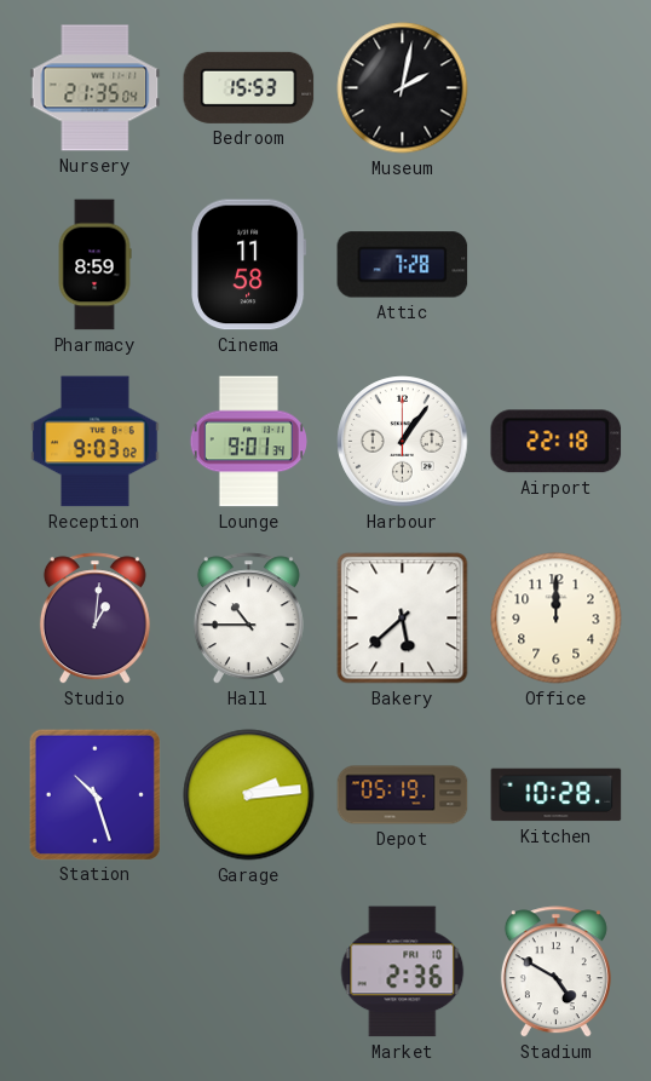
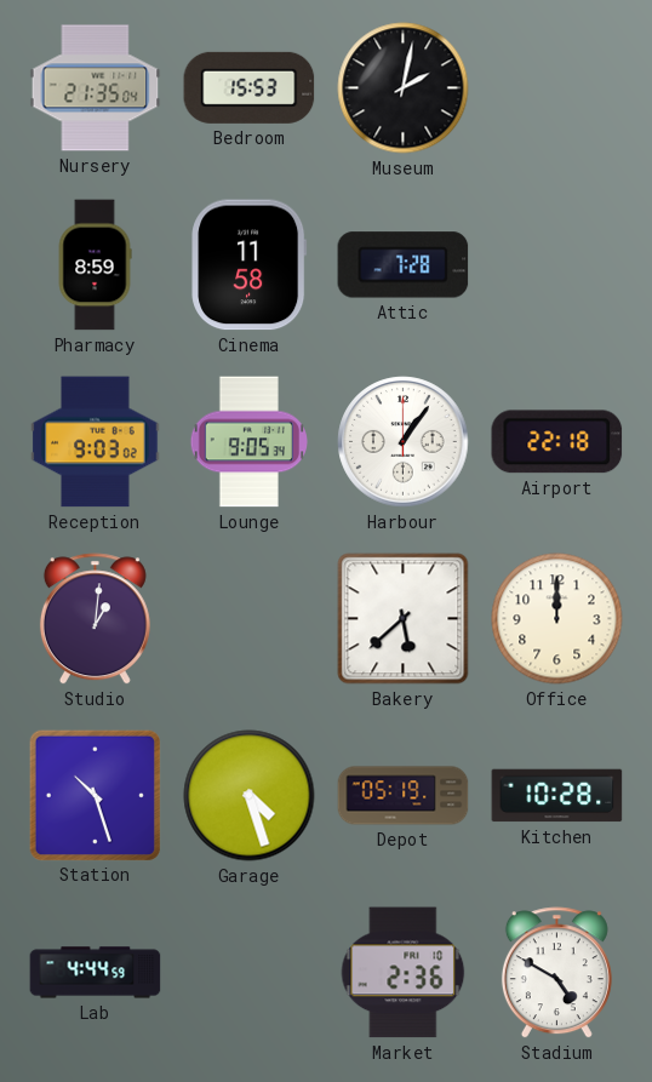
Lounge: 9:01 -> 9:05 (248, 442)
Hall: 10:45 -> none (248, 619)
Garage: 2:14 -> 4:27 (250, 796)
Lab: none -> 4:44 (96, 973)
